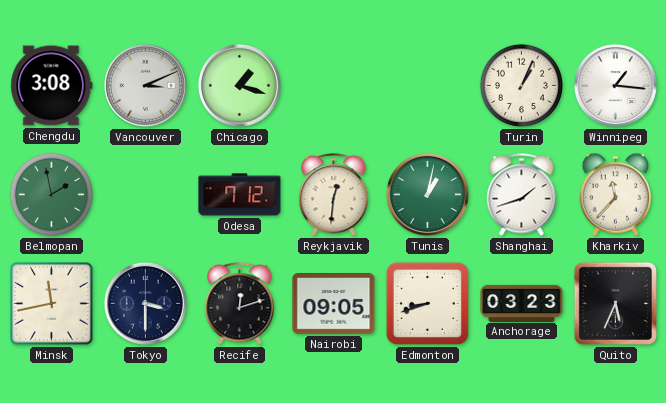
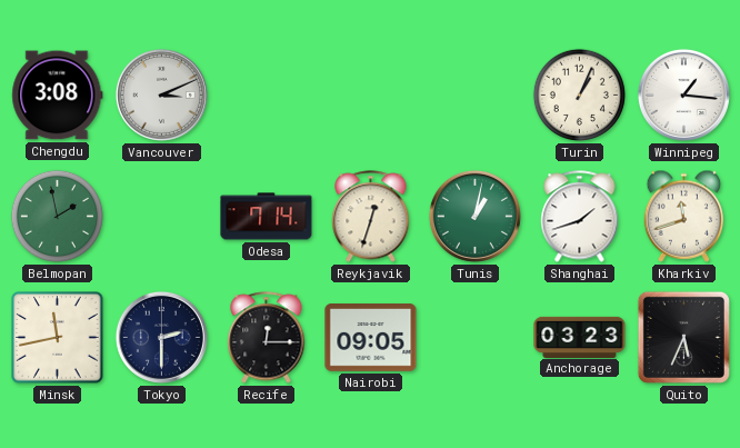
Chicago: 1:18 -> none (239, 85)
Odesa: 7:12 -> 7:14 (267, 217)
Reykjavik: 12:31 -> 12:33 (371, 217)
Kharkiv: 11:37 -> 11:42 (684, 216)
Tokyo: 3:30 -> 2:30 (161, 337)
Recife: 12:12 -> 12:15 (267, 338)
Edmonton: 8:42 -> none (427, 303)
